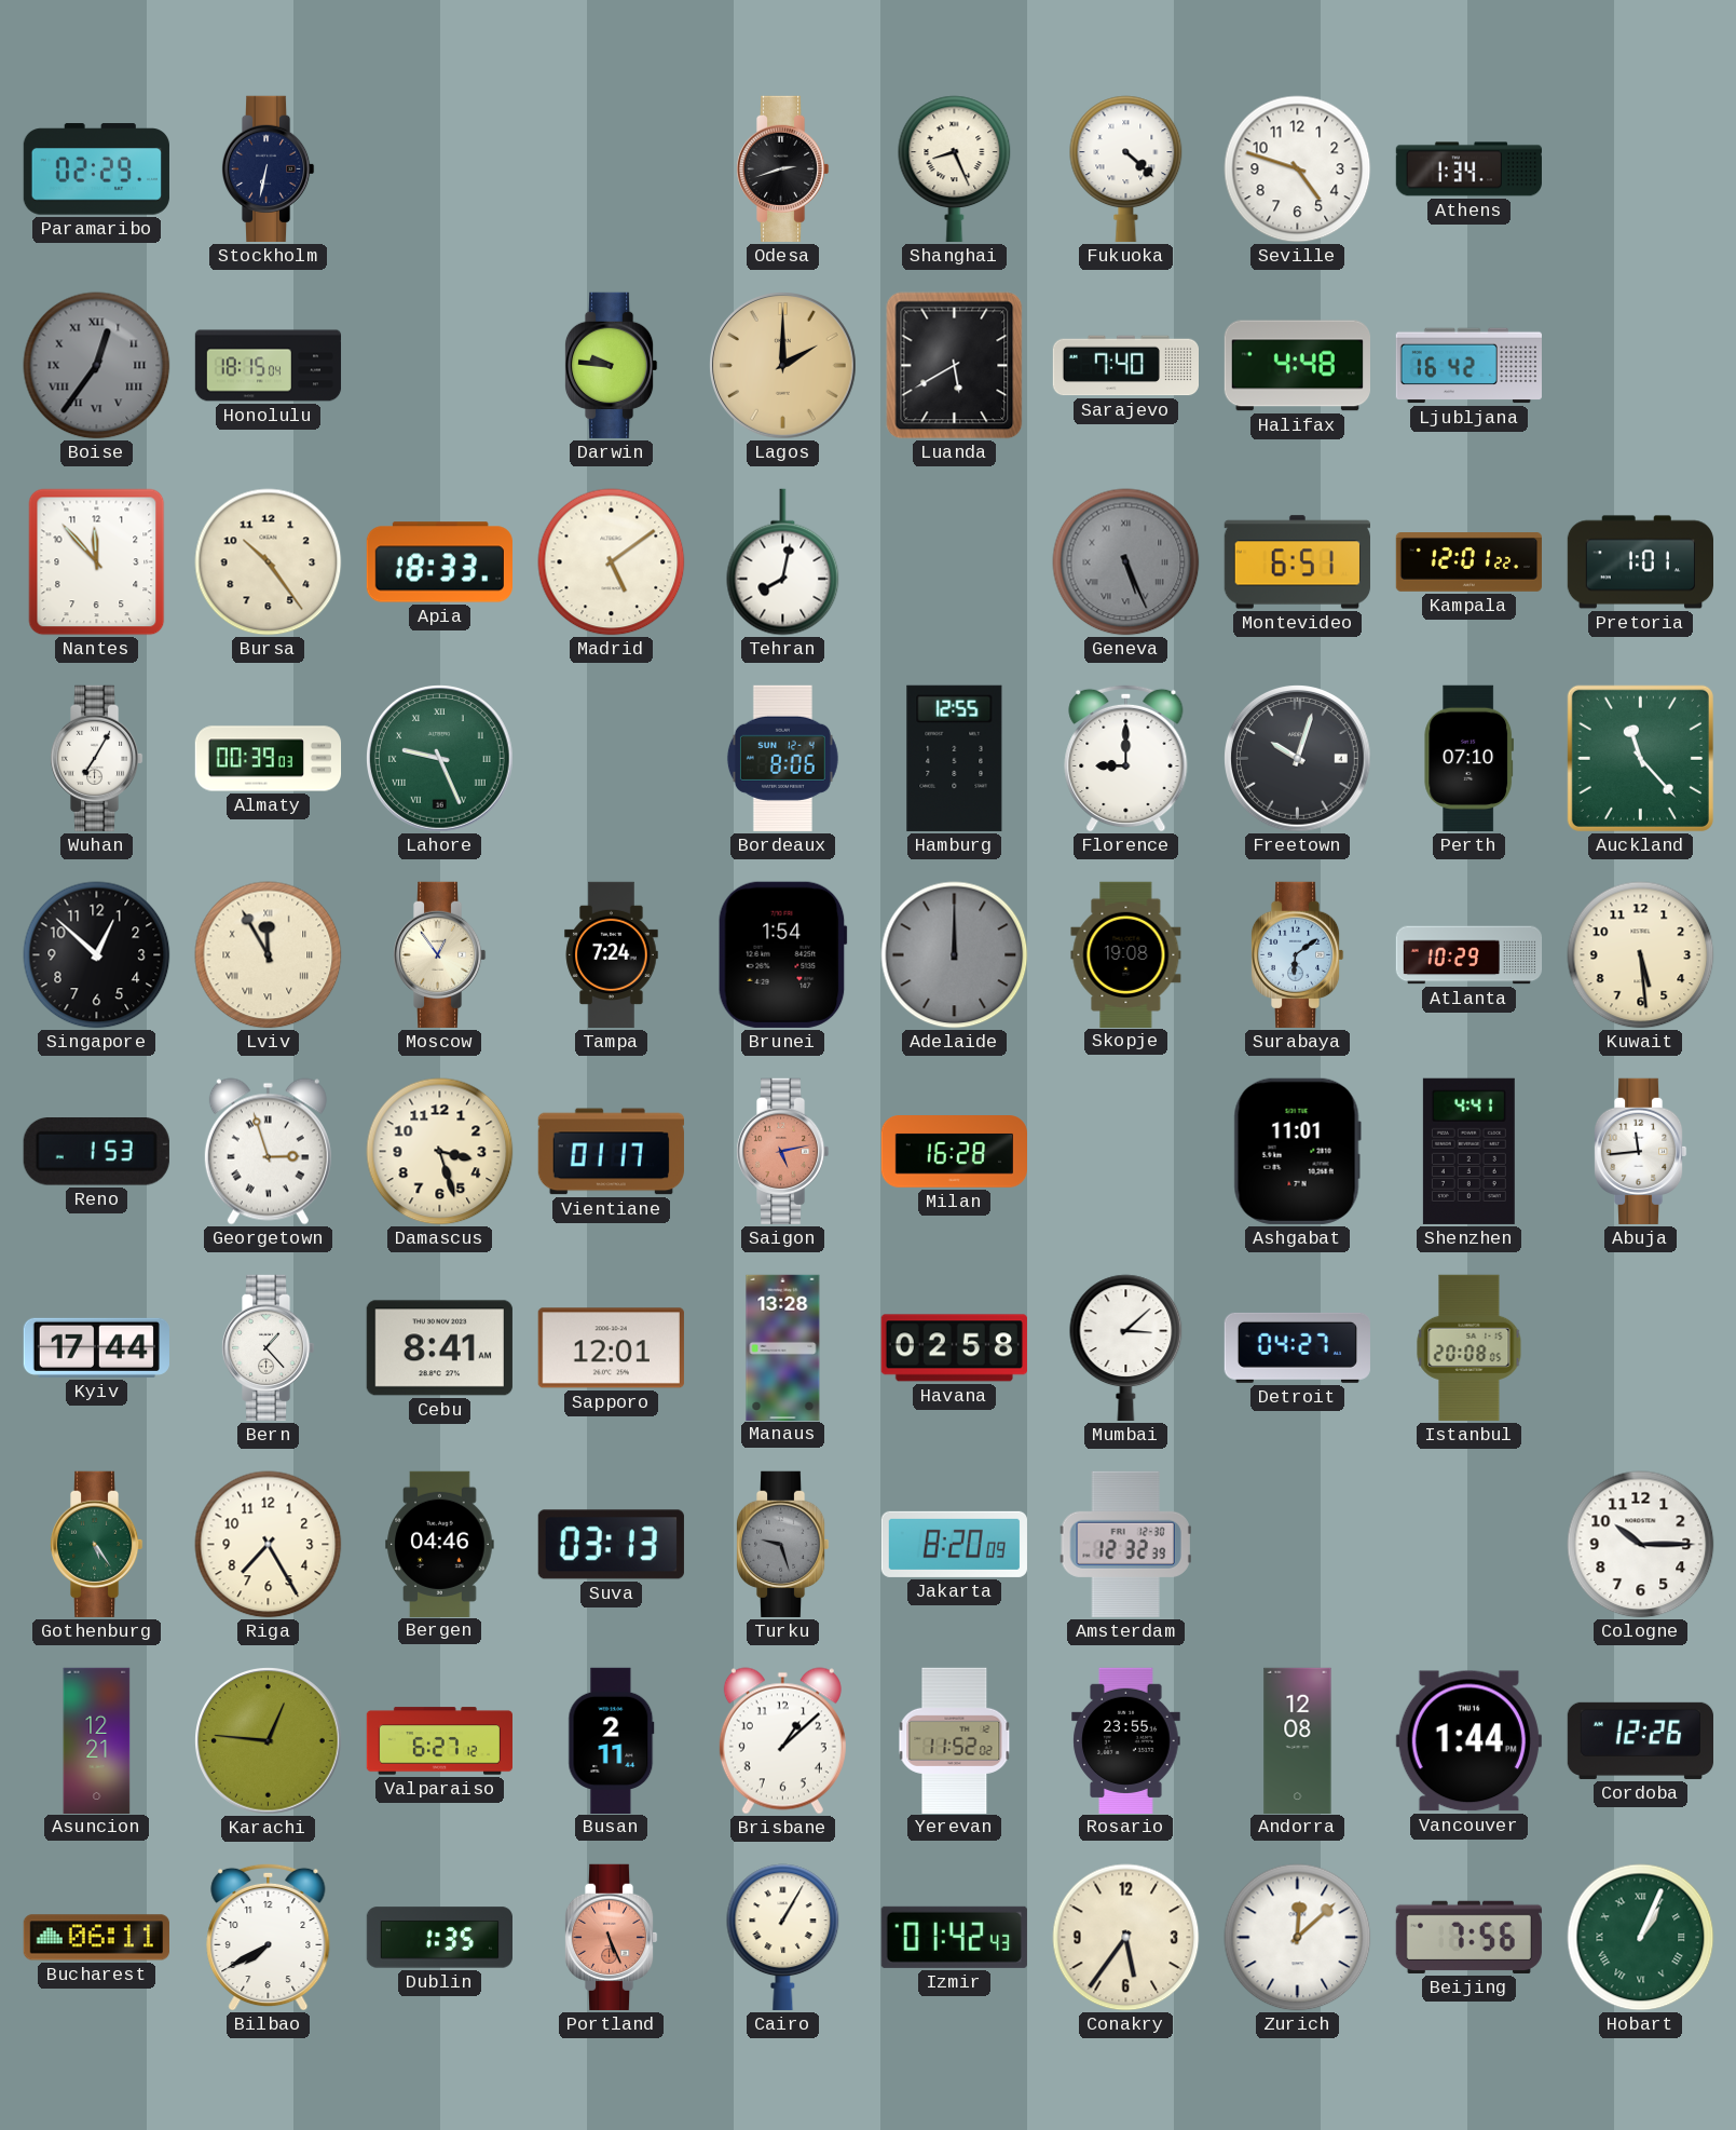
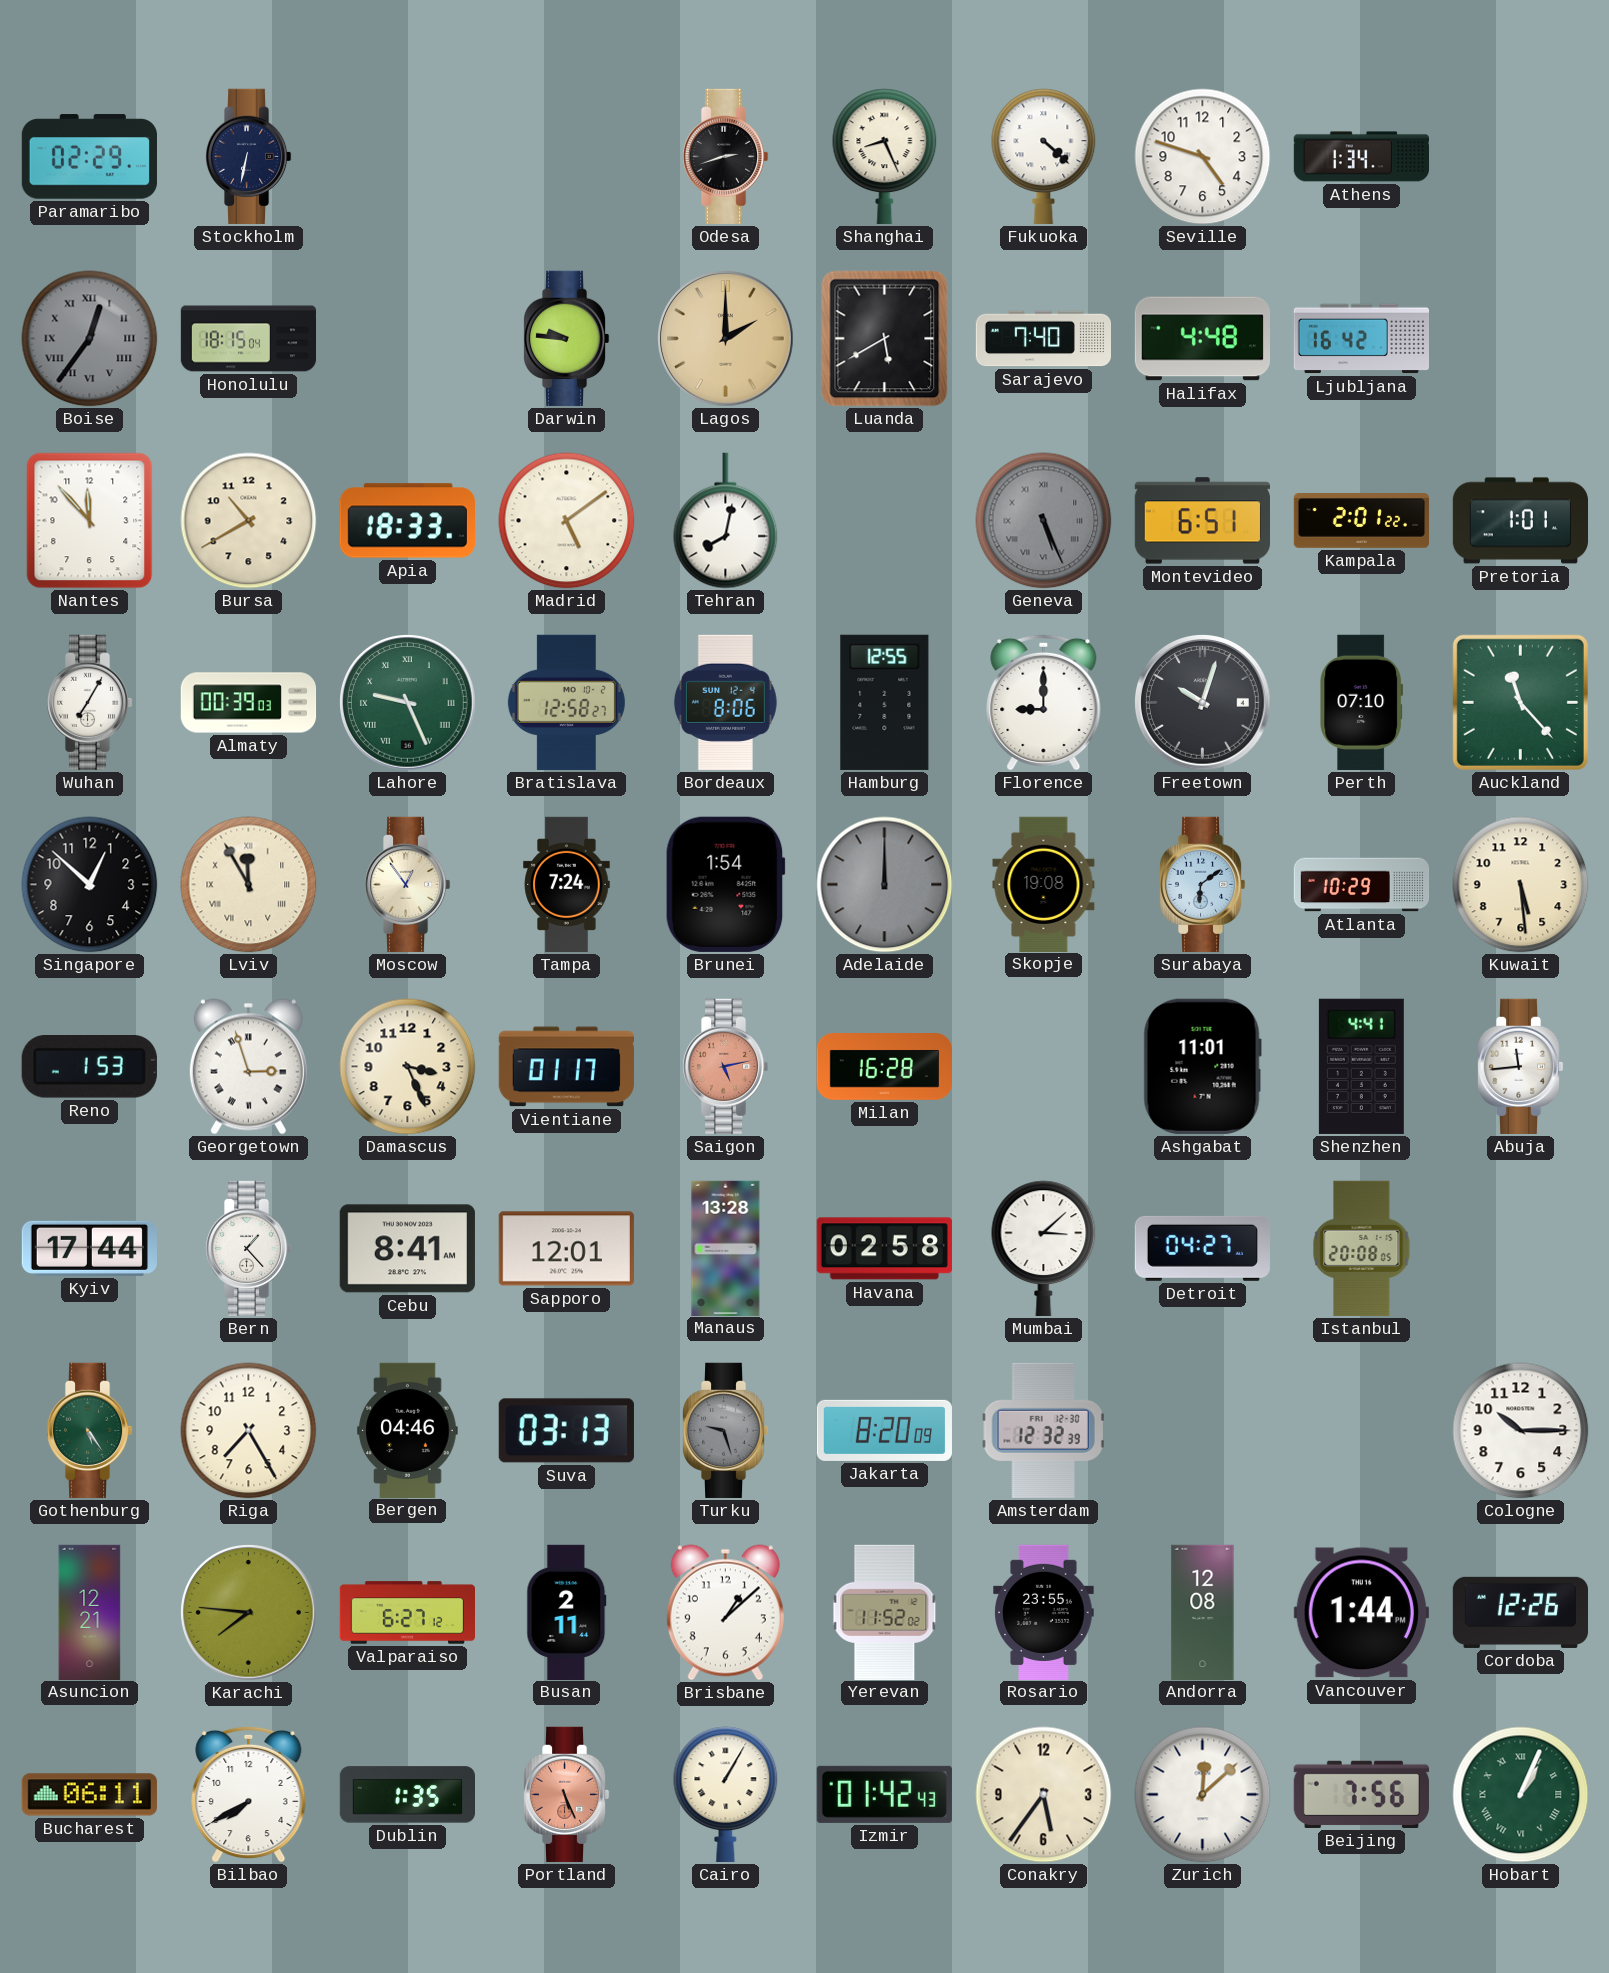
Bursa: 10:24 -> 10:40 (249, 521)
Kampala: 12:01 -> 2:01 (1361, 521)
Bratislava: none -> 12:58 (566, 702)
Damascus: 3:27 -> 3:26 (408, 1067)
Karachi: 12:46 -> 7:46 (249, 1613)
